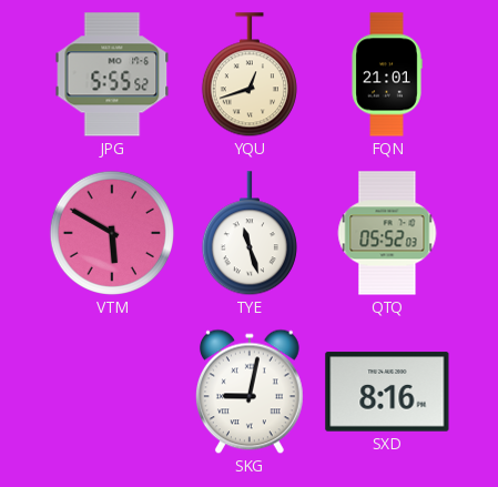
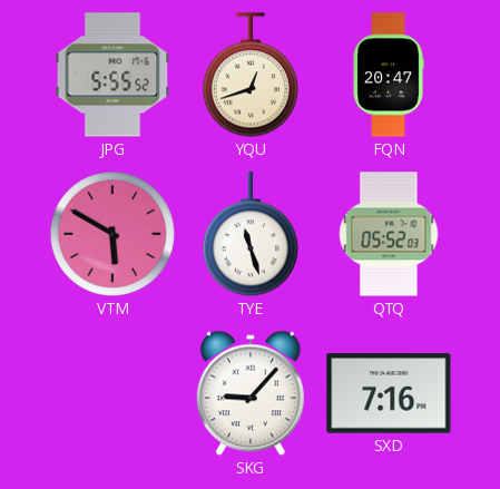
FQN: 21:01 -> 20:47 (389, 75)
SKG: 9:02 -> 9:07 (251, 393)
SXD: 8:16 -> 7:16 (389, 393)
